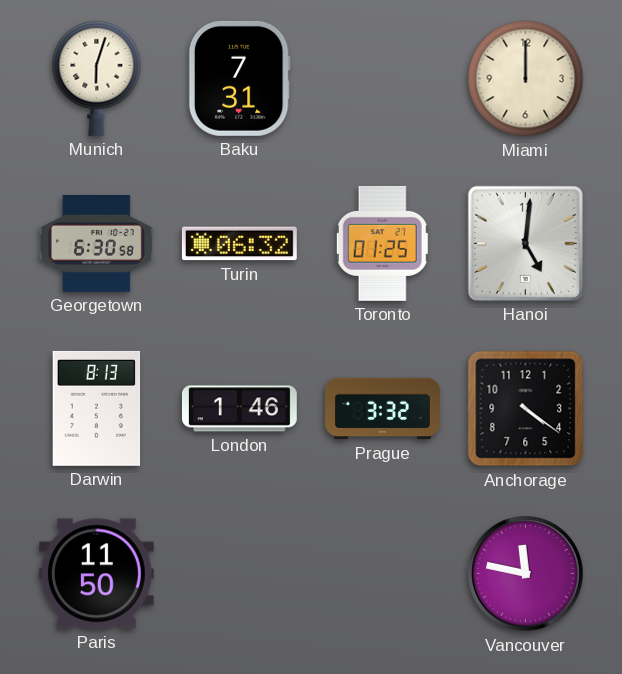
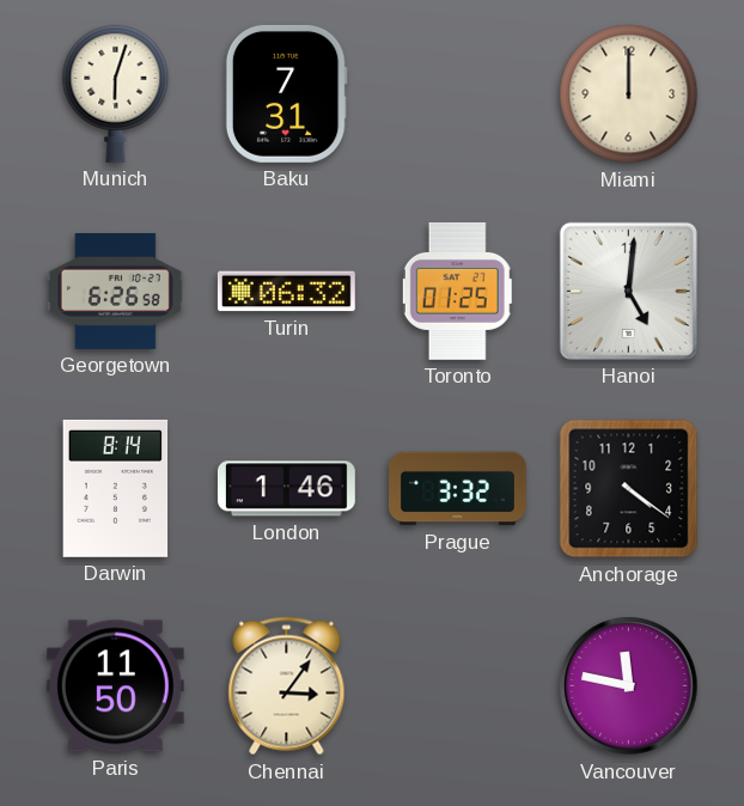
Georgetown: 6:30 -> 6:26 (115, 291)
Darwin: 8:13 -> 8:14 (116, 488)
Chennai: none -> 3:06 (287, 686)
